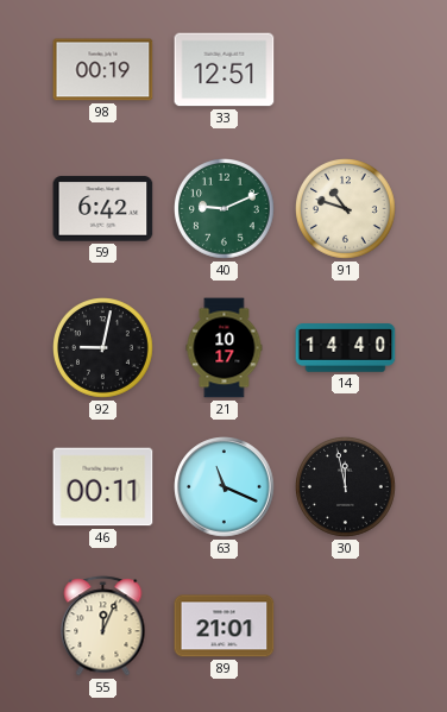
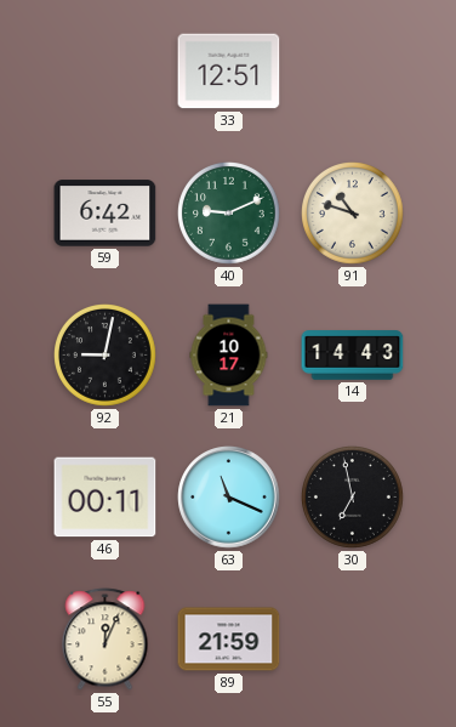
98: 00:19 -> none (103, 70)
14: 14:40 -> 14:43 (353, 356)
30: 11:58 -> 6:58 (353, 498)
89: 21:01 -> 21:59 (229, 640)
